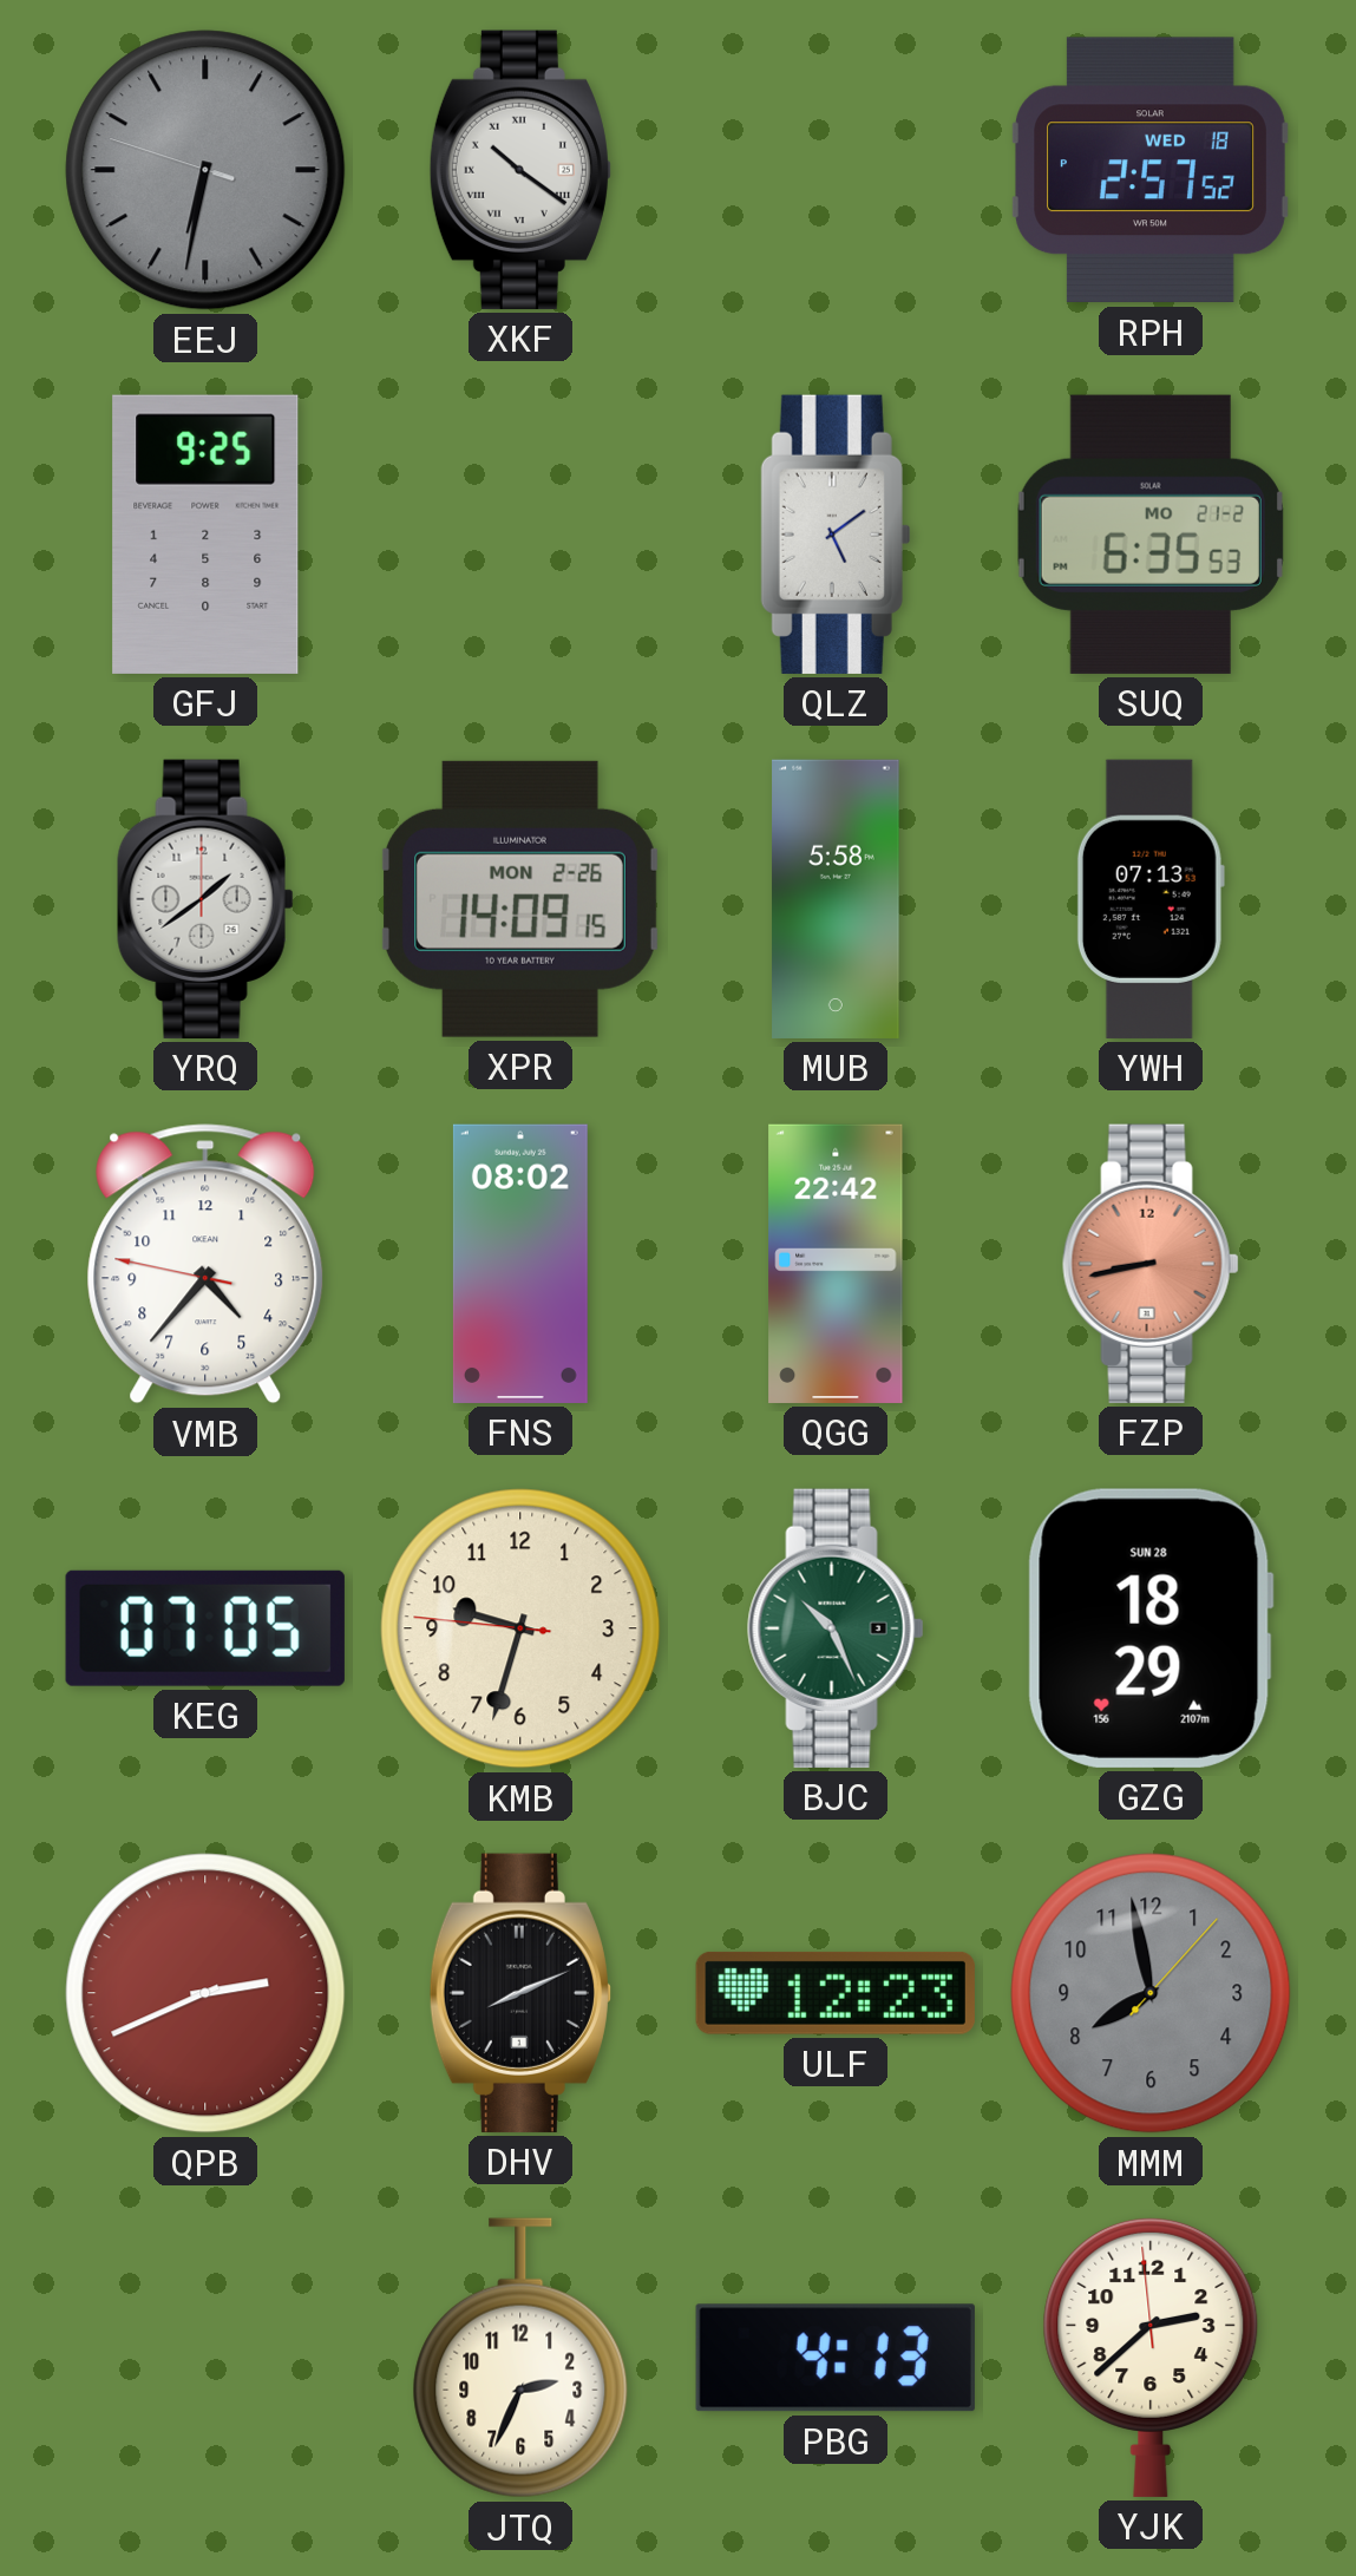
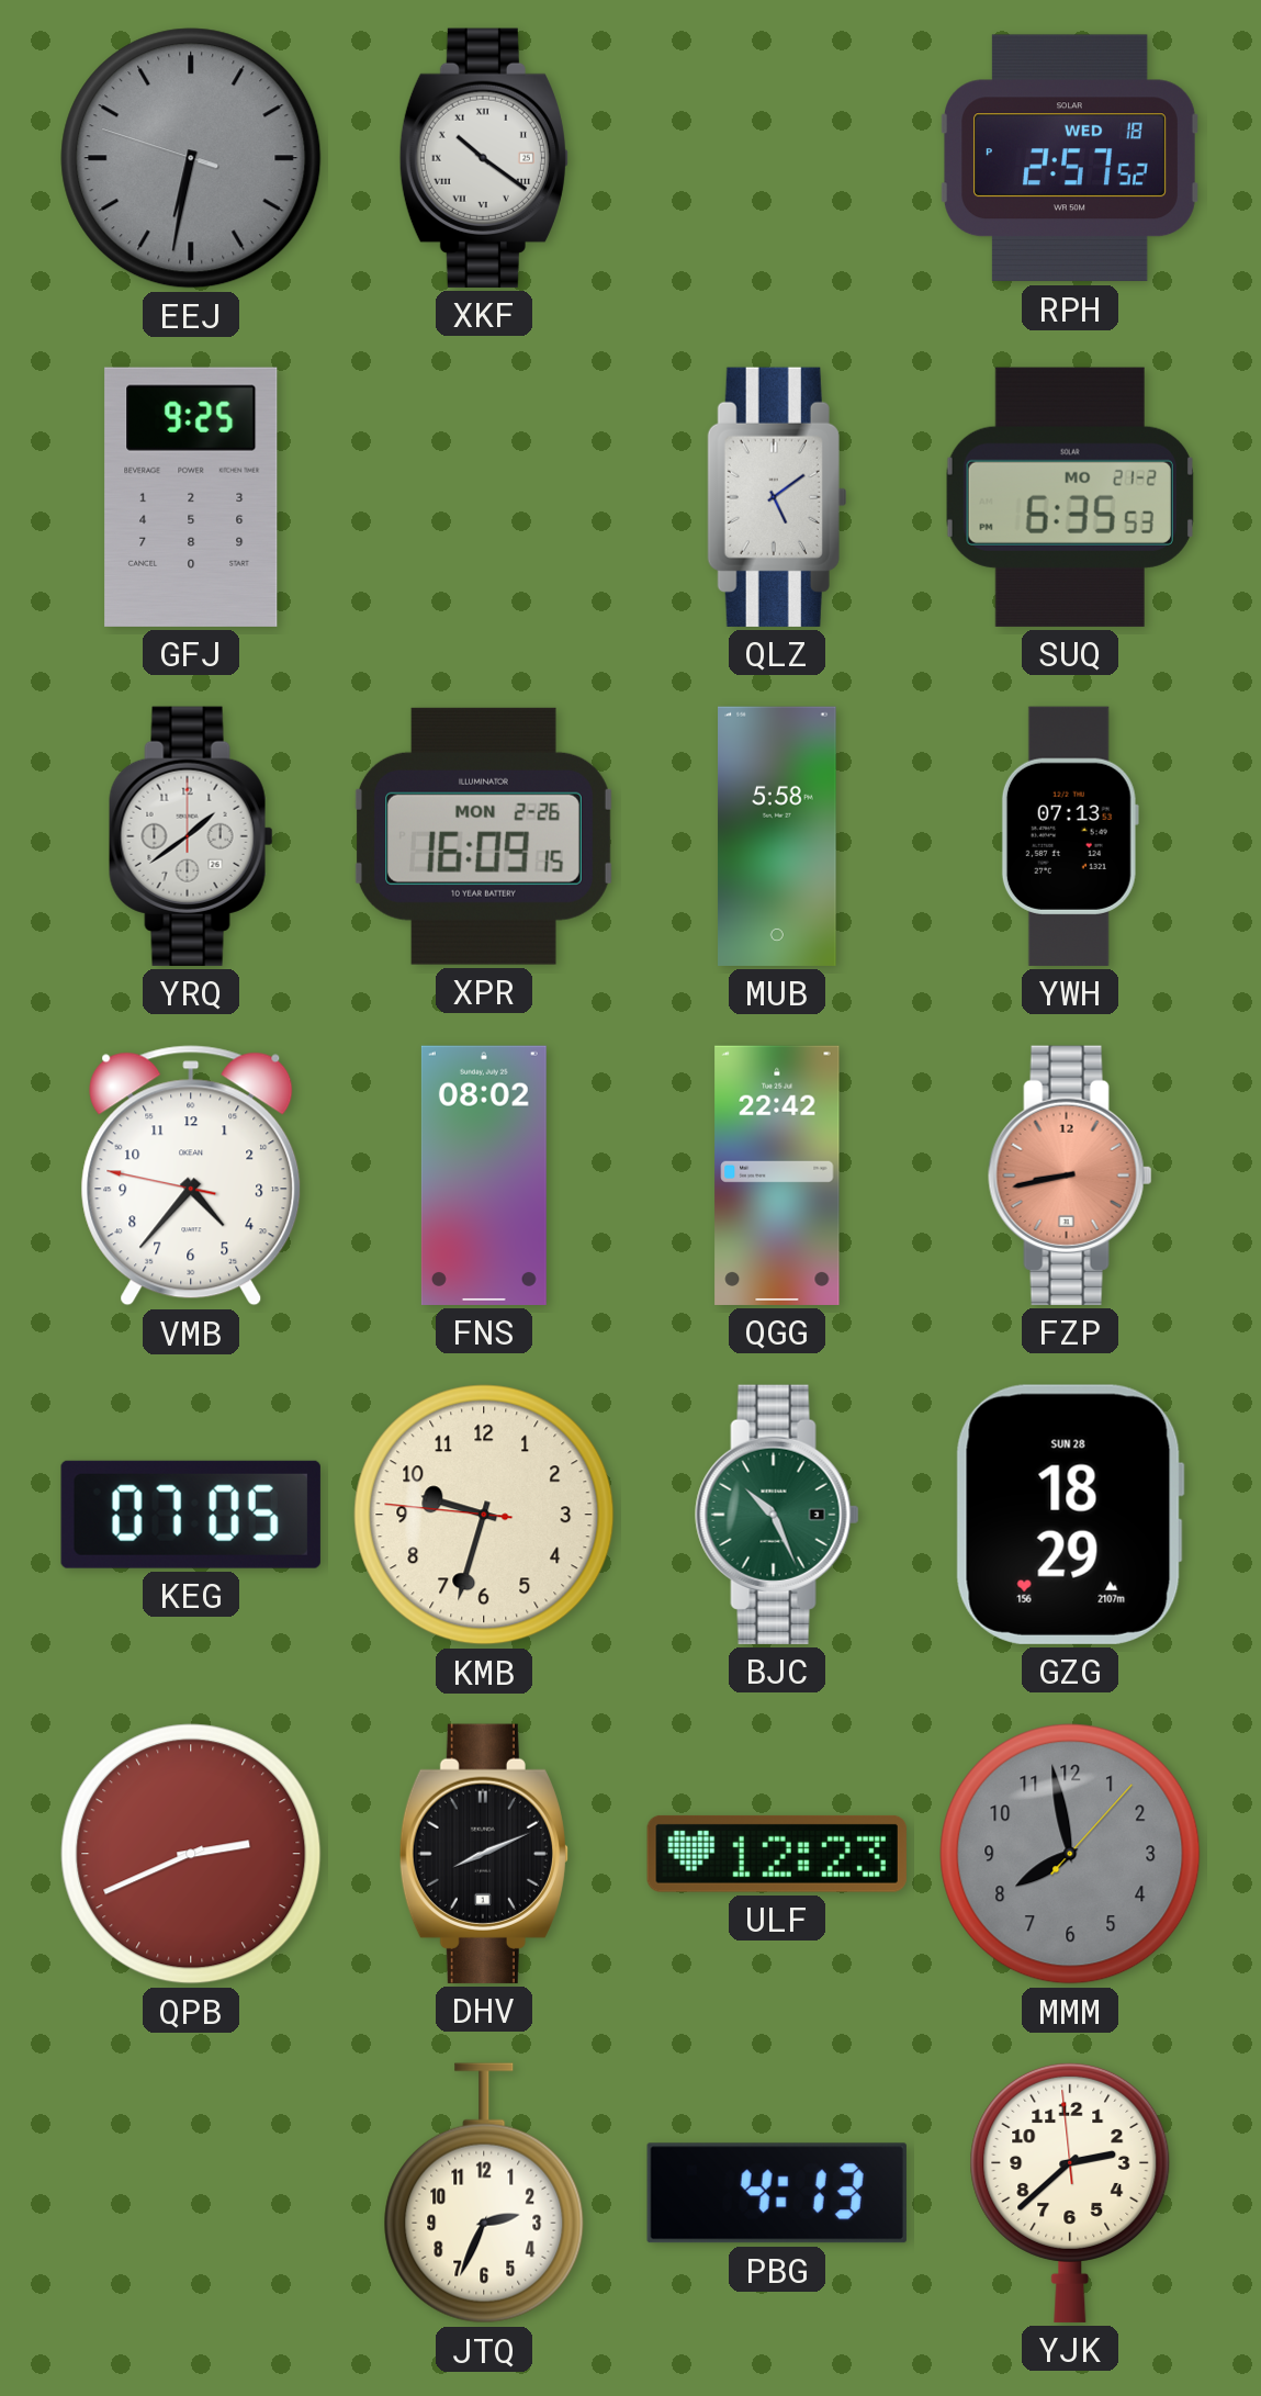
XPR: 14:09 -> 16:09 (485, 836)
